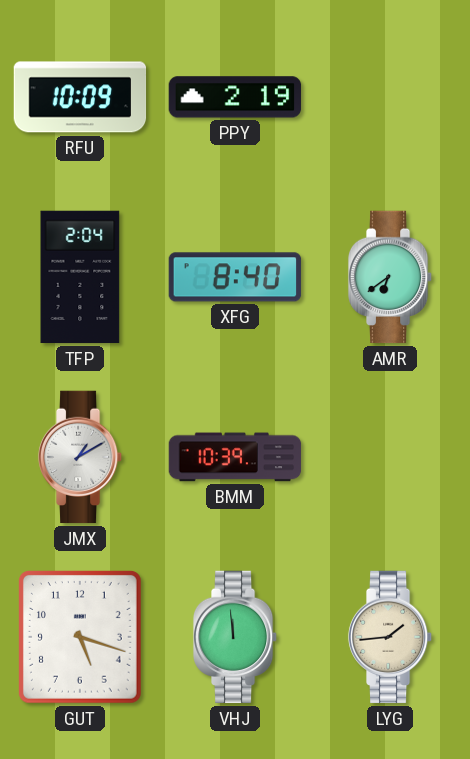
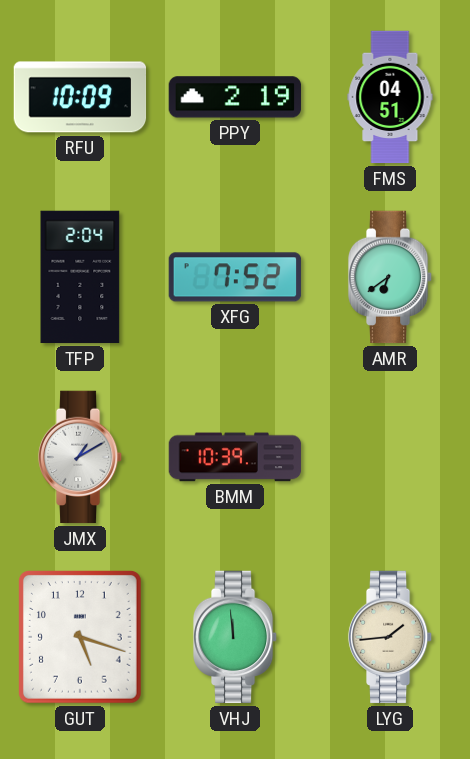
FMS: none -> 04:51 (390, 97)
XFG: 8:40 -> 7:52 (235, 277)
